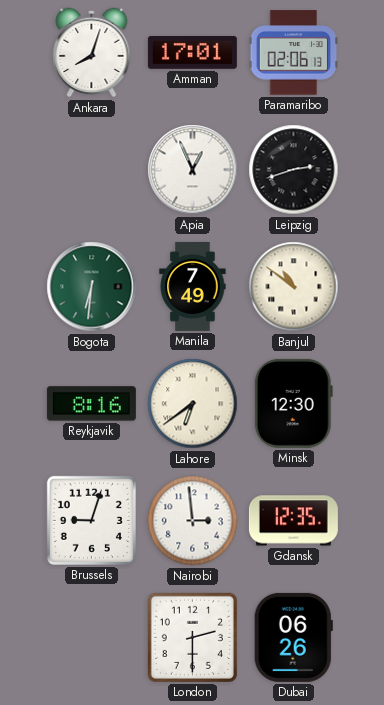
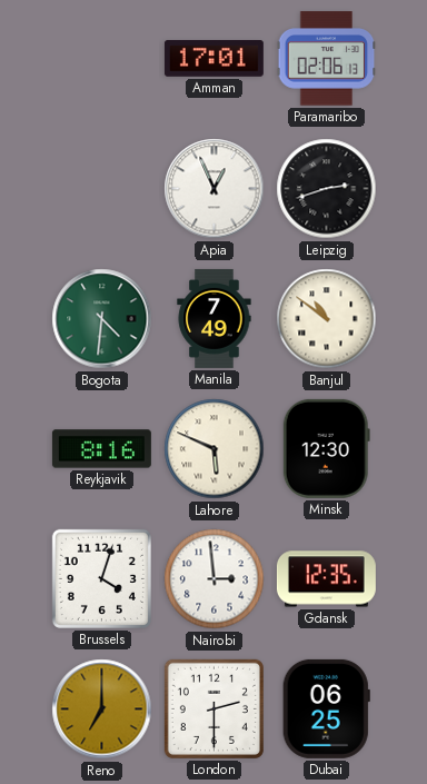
Ankara: 8:03 -> none (92, 53)
Bogota: 6:31 -> 4:31 (102, 319)
Lahore: 6:39 -> 5:49 (215, 449)
Brussels: 9:03 -> 4:03 (101, 578)
Reno: none -> 7:00 (102, 709)
Dubai: 06:26 -> 06:25 (326, 708)
